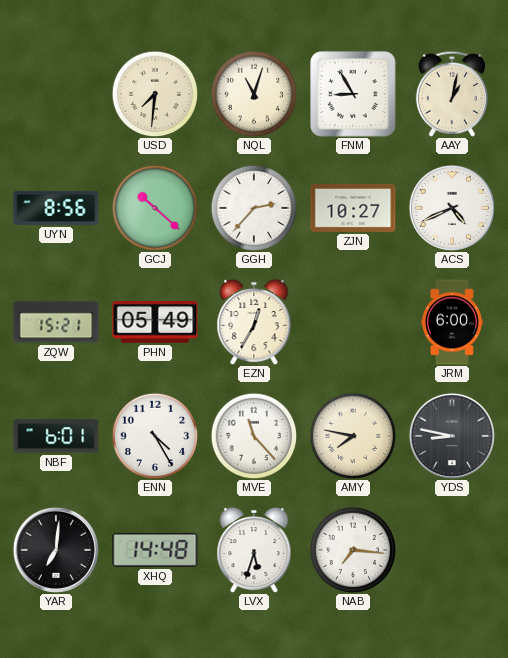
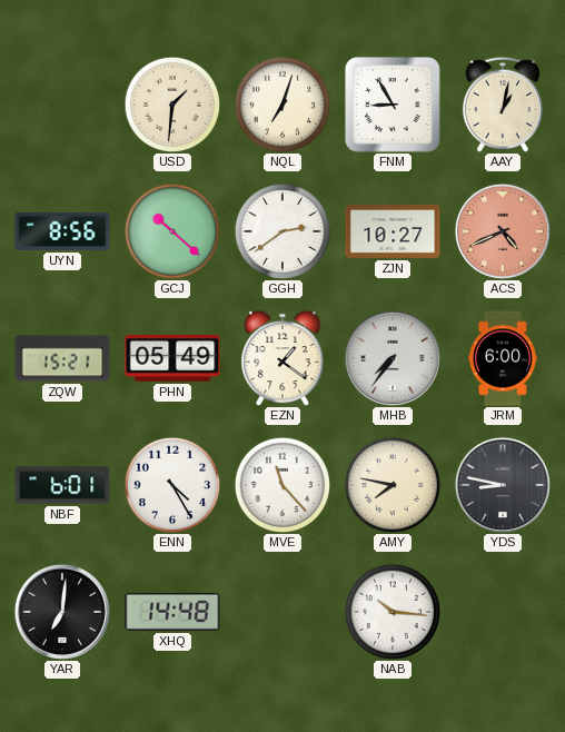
USD: 7:31 -> 1:31 (172, 105)
NQL: 11:03 -> 7:03 (282, 105)
GGH: 2:37 -> 2:39 (282, 231)
ACS dial: white -> salmon (503, 231)
EZN: 12:35 -> 1:21 (282, 358)
MHB: none -> 7:36 (393, 358)
LVX: 5:33 -> none (254, 550)
NAB: 7:16 -> 10:16 (393, 612)
